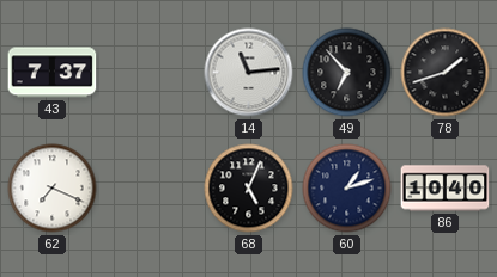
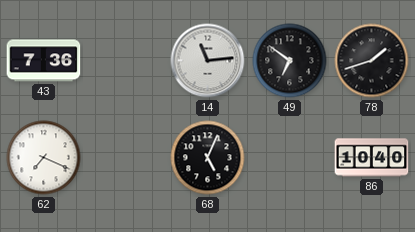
43: 7:37 -> 7:36 (44, 61)
49: 6:53 -> 6:51 (290, 61)
60: 1:12 -> none (347, 189)
